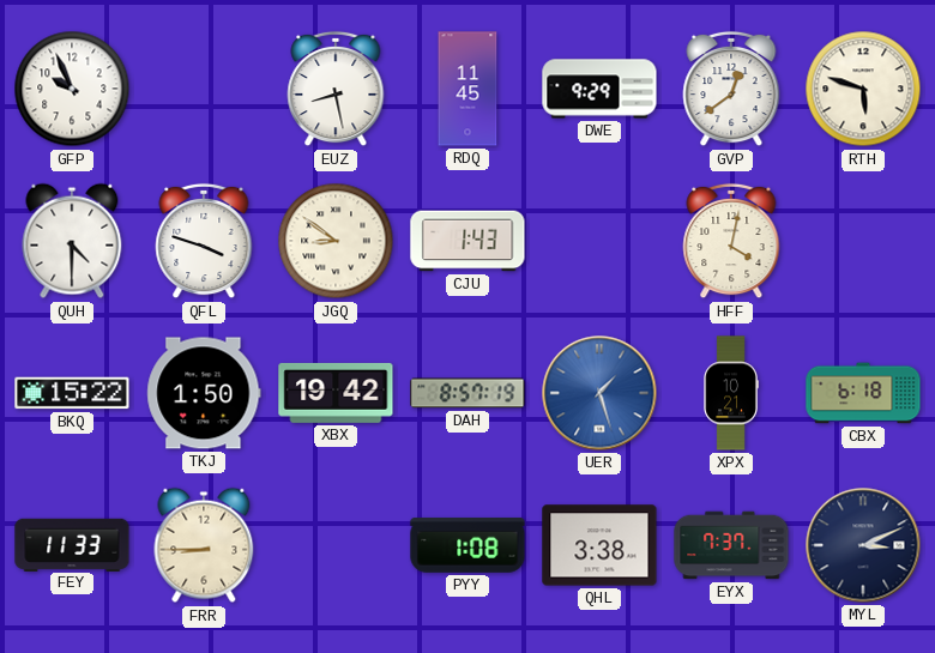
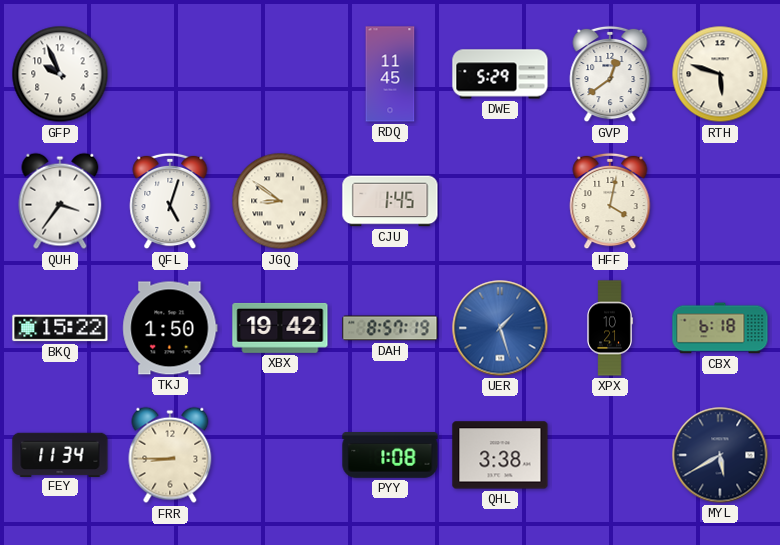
EUZ: 8:28 -> none (336, 89)
DWE: 9:29 -> 5:29 (500, 74)
QUH: 4:30 -> 3:36 (60, 201)
QFL: 3:48 -> 5:03 (170, 201)
CJU: 1:43 -> 1:45 (390, 201)
FEY: 11:33 -> 11:34 (60, 454)
EYX: 7:37 -> none (731, 545)
MYL: 3:11 -> 5:40 (720, 455)
